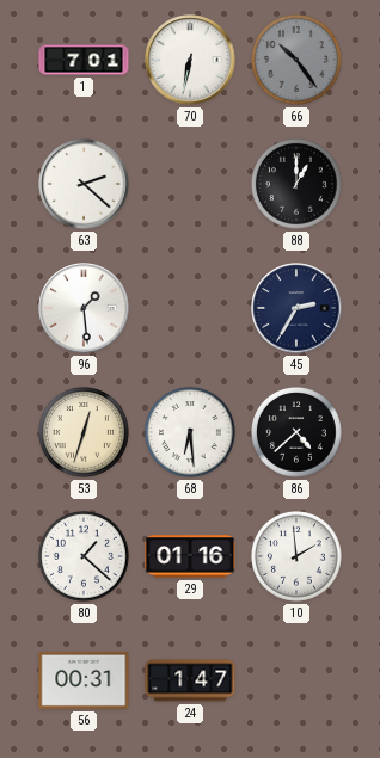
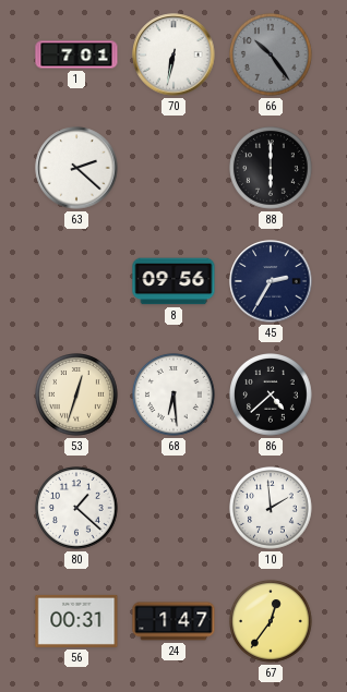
88: 1:00 -> 6:00 (272, 169)
96: 1:29 -> none (84, 308)
8: none -> 09:56 (174, 281)
29: 01:16 -> none (190, 556)
67: none -> 12:36 (272, 622)
